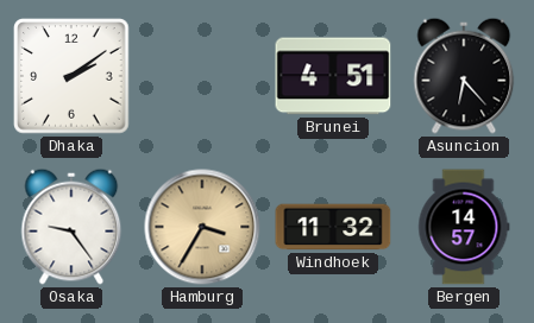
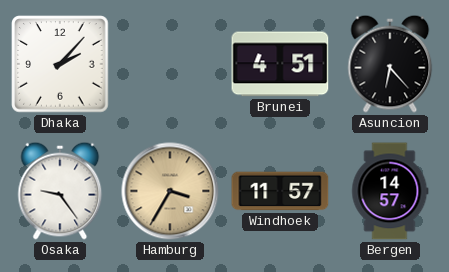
Dhaka: 2:09 -> 2:07 (60, 64)
Windhoek: 11:32 -> 11:57 (280, 191)
